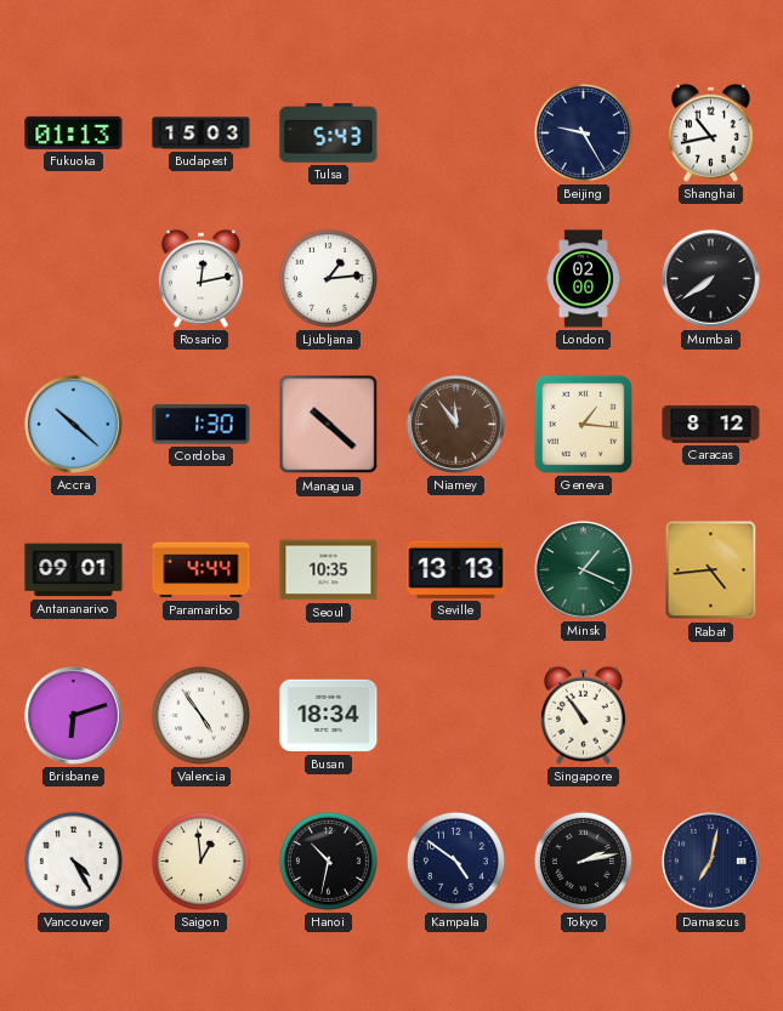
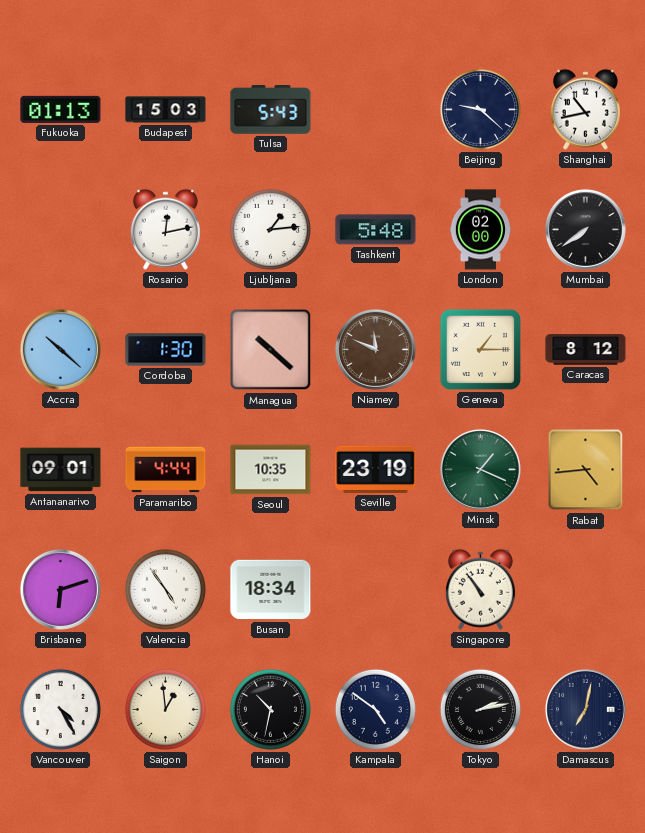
Beijing: 9:25 -> 9:22 (480, 109)
Tashkent: none -> 5:48 (376, 230)
Niamey: 11:54 -> 11:49 (375, 349)
Geneva: 1:16 -> 1:15 (480, 349)
Seville: 13:13 -> 23:19 (376, 469)
